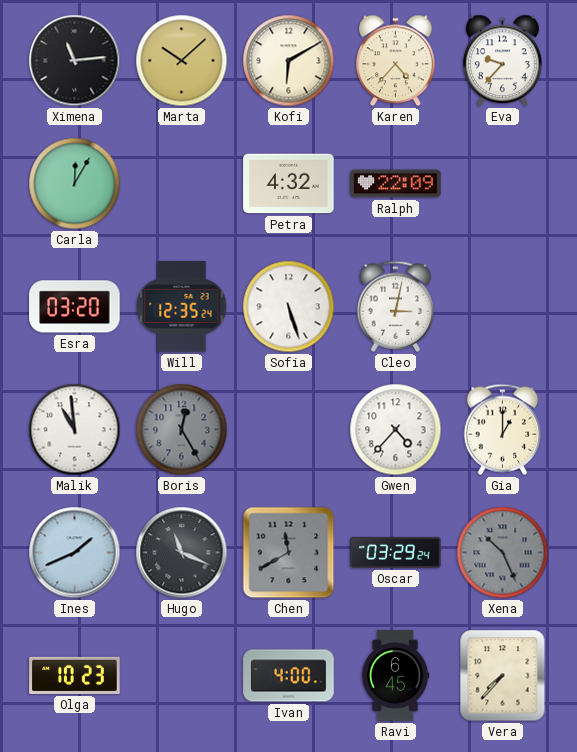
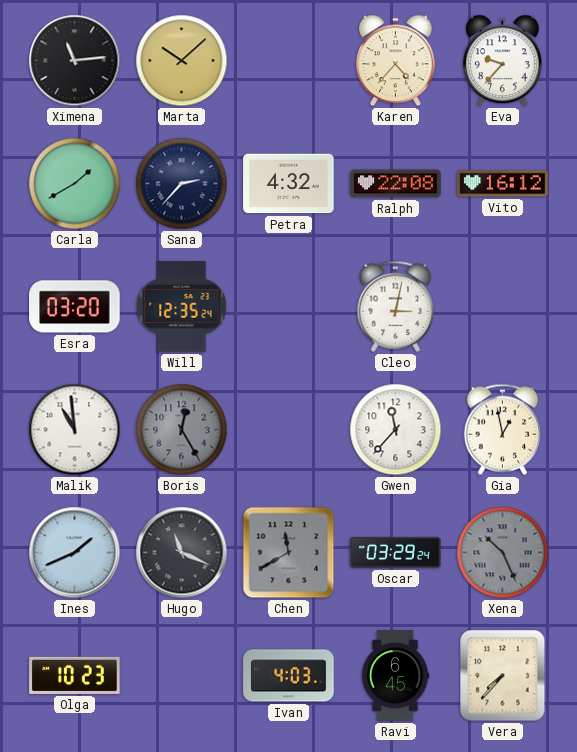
Kofi: 6:10 -> none (289, 61)
Carla: 12:05 -> 1:40 (75, 184)
Sana: none -> 2:37 (182, 184)
Ralph: 22:09 -> 22:08 (396, 184)
Vito: none -> 16:12 (503, 184)
Sofia: 5:27 -> none (289, 307)
Gwen: 4:37 -> 11:37 (396, 430)
Gia: 1:00 -> 12:58 (503, 429)
Ivan: 4:00 -> 4:03 (289, 676)
